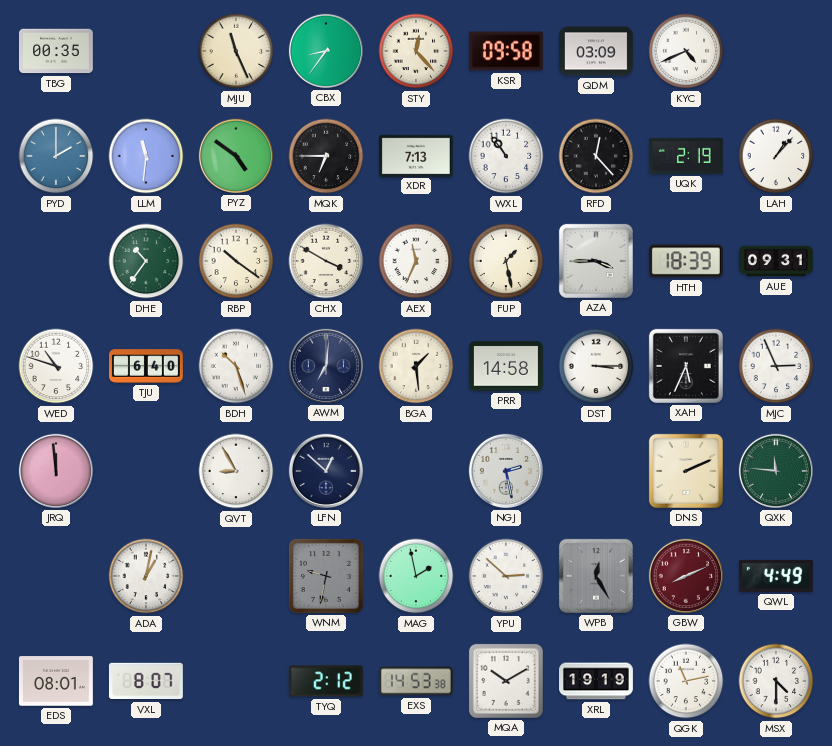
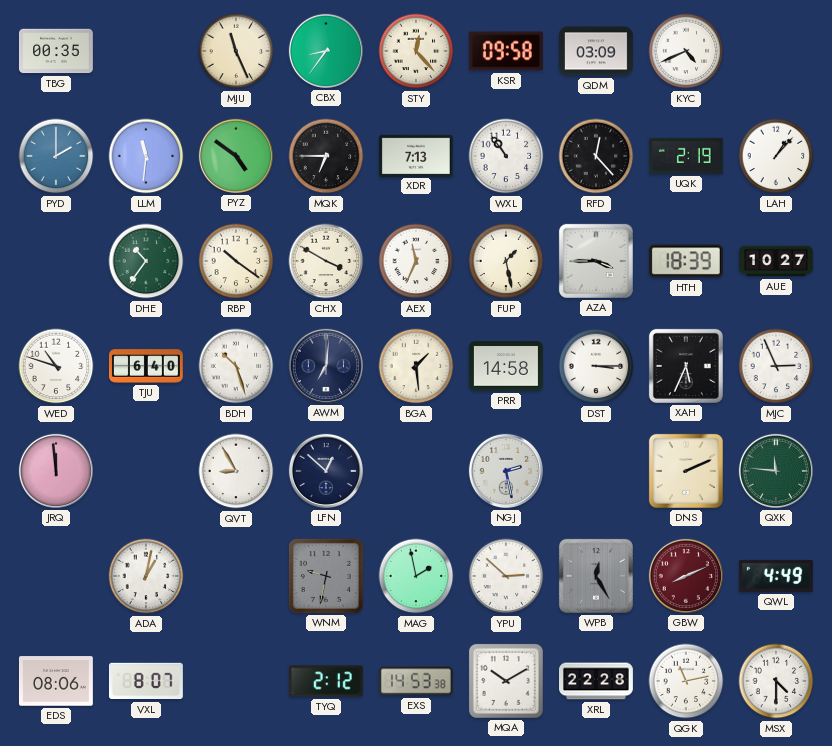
AUE: 09:31 -> 10:27 (777, 261)
EDS: 08:01 -> 08:06 (56, 681)
XRL: 19:19 -> 22:28 (597, 681)
